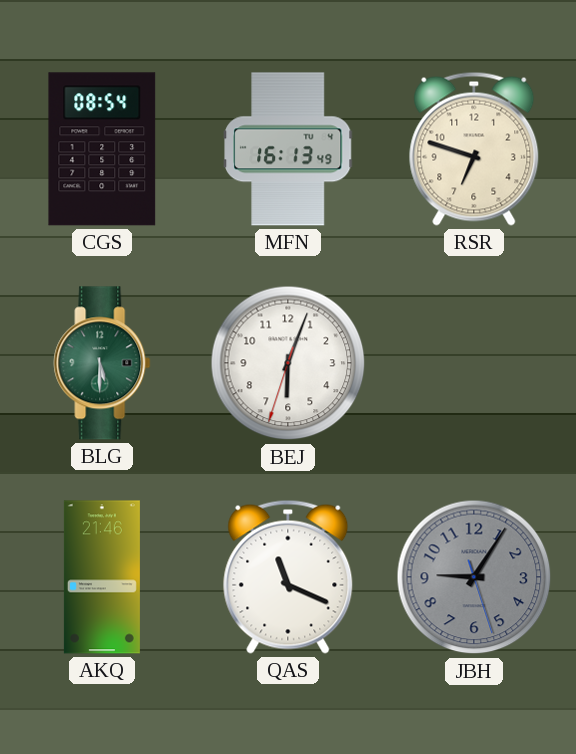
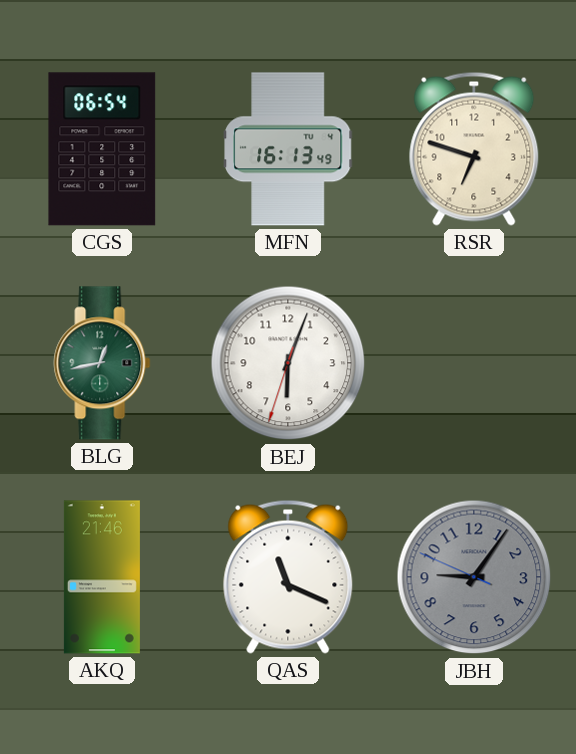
CGS: 08:54 -> 06:54 (102, 149)
BLG: 5:30 -> 12:43 (102, 363)
JBH: 9:05:27 -> 9:05:49 (474, 577)
